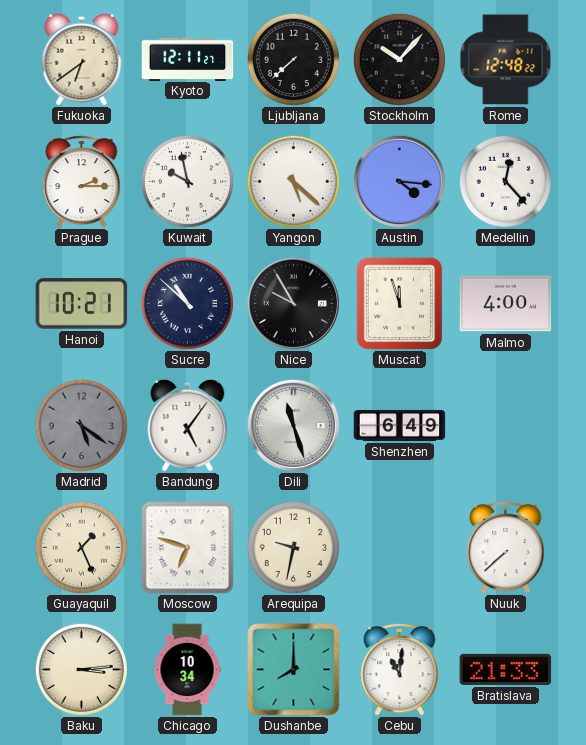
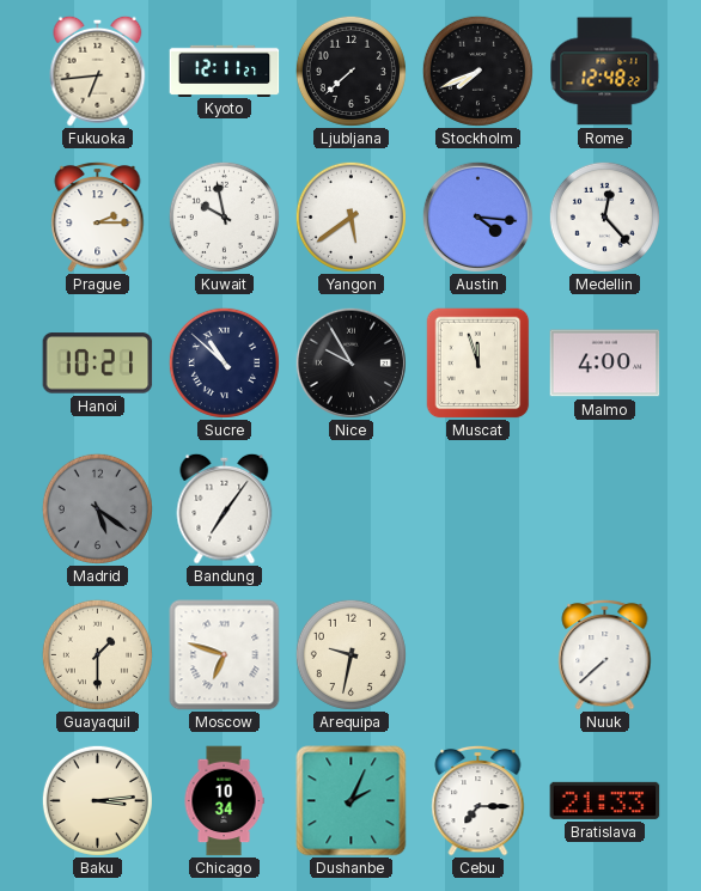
Fukuoka: 6:39 -> 6:44 (98, 71)
Stockholm: 10:07 -> 7:41 (477, 71)
Yangon: 5:22 -> 5:39 (350, 216)
Bandung: 5:06 -> 7:06 (225, 508)
Dili: 11:27 -> none (293, 425)
Shenzhen: 6:49 -> none (400, 425)
Guayaquil: 1:26 -> 1:30 (97, 654)
Dushanbe: 8:00 -> 2:04 (352, 801)
Cebu: 11:01 -> 7:15 (478, 800)
